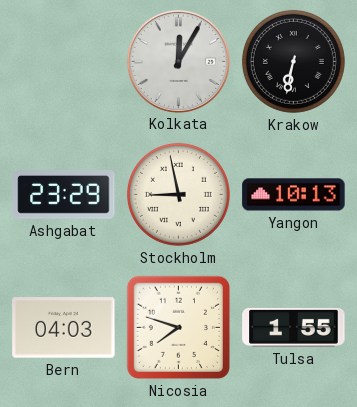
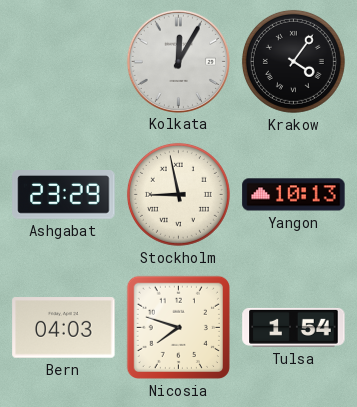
Krakow: 6:32 -> 4:06 (293, 61)
Tulsa: 1:55 -> 1:54 (294, 327)
